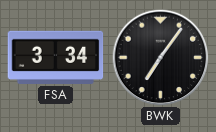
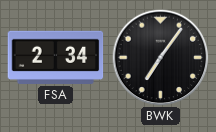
FSA: 3:34 -> 2:34 (56, 57)
